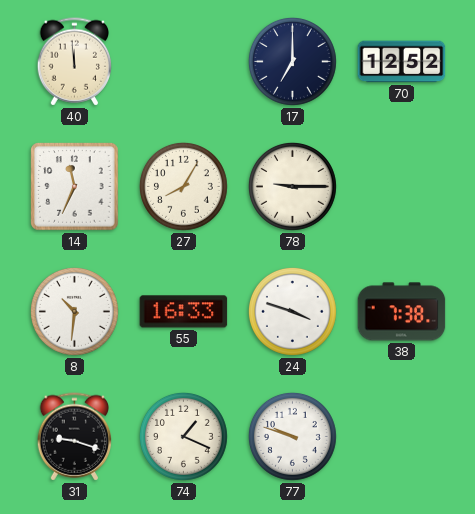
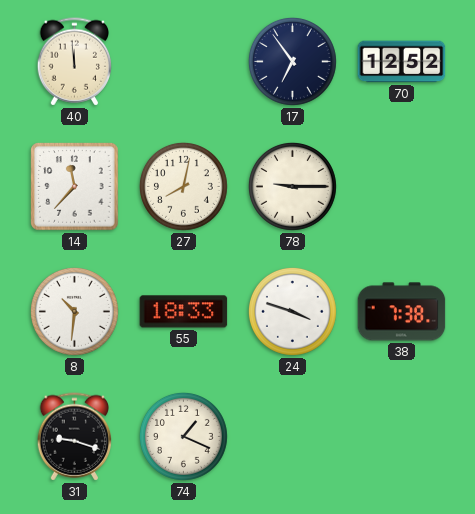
17: 7:00 -> 6:54 (292, 61)
14: 11:34 -> 11:37 (75, 187)
27: 8:05 -> 8:02 (183, 186)
55: 16:33 -> 18:33 (184, 312)
77: 9:48 -> none (292, 436)
